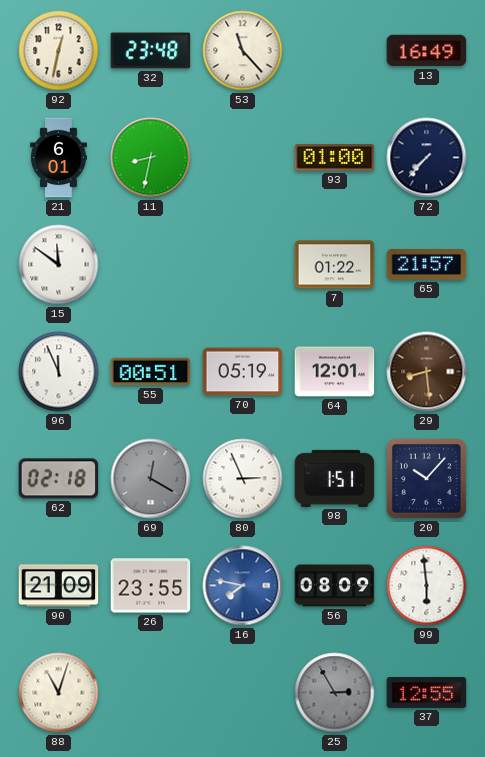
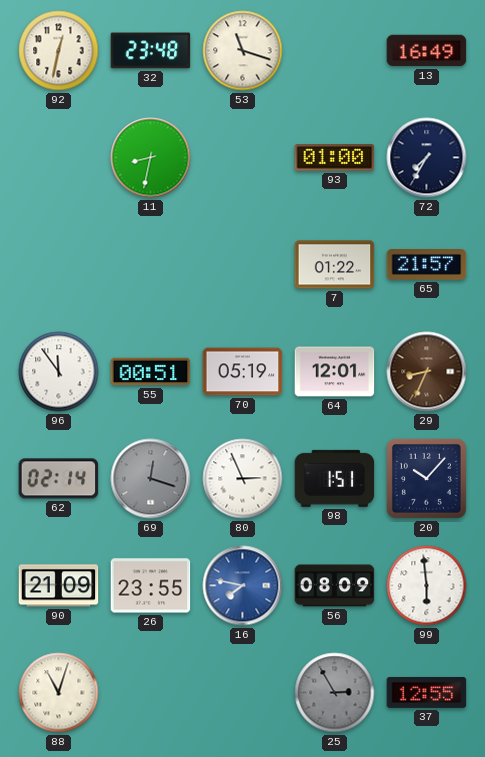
53: 11:23 -> 11:18 (243, 51)
21: 6:01 -> none (59, 158)
72: 7:37 -> 7:35 (427, 158)
15: 11:51 -> none (59, 265)
96: 11:56 -> 11:54 (59, 372)
29: 8:29 -> 8:34 (427, 372)
62: 02:18 -> 02:14 (59, 479)
69: 12:20 -> 12:18 (151, 479)
